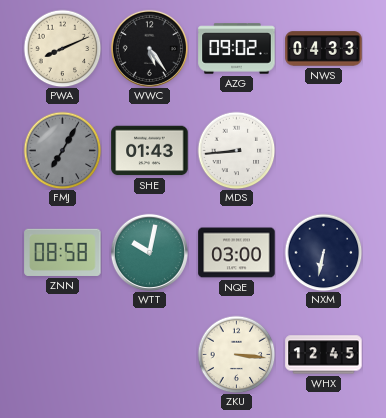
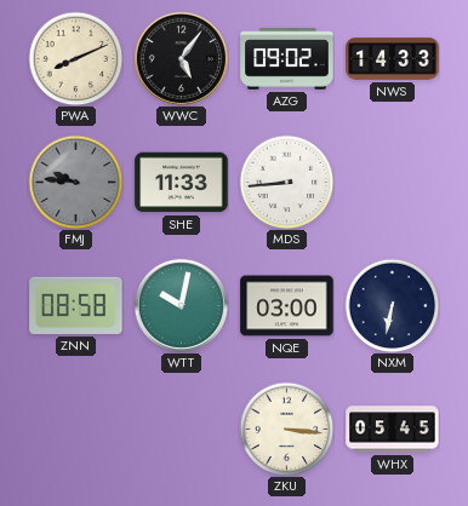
WWC: 5:24 -> 5:06 (181, 58)
NWS: 04:33 -> 14:33 (393, 59)
FMJ: 7:05 -> 9:46 (75, 182)
SHE: 01:43 -> 11:33 (182, 183)
WHX: 12:45 -> 05:45 (393, 430)
